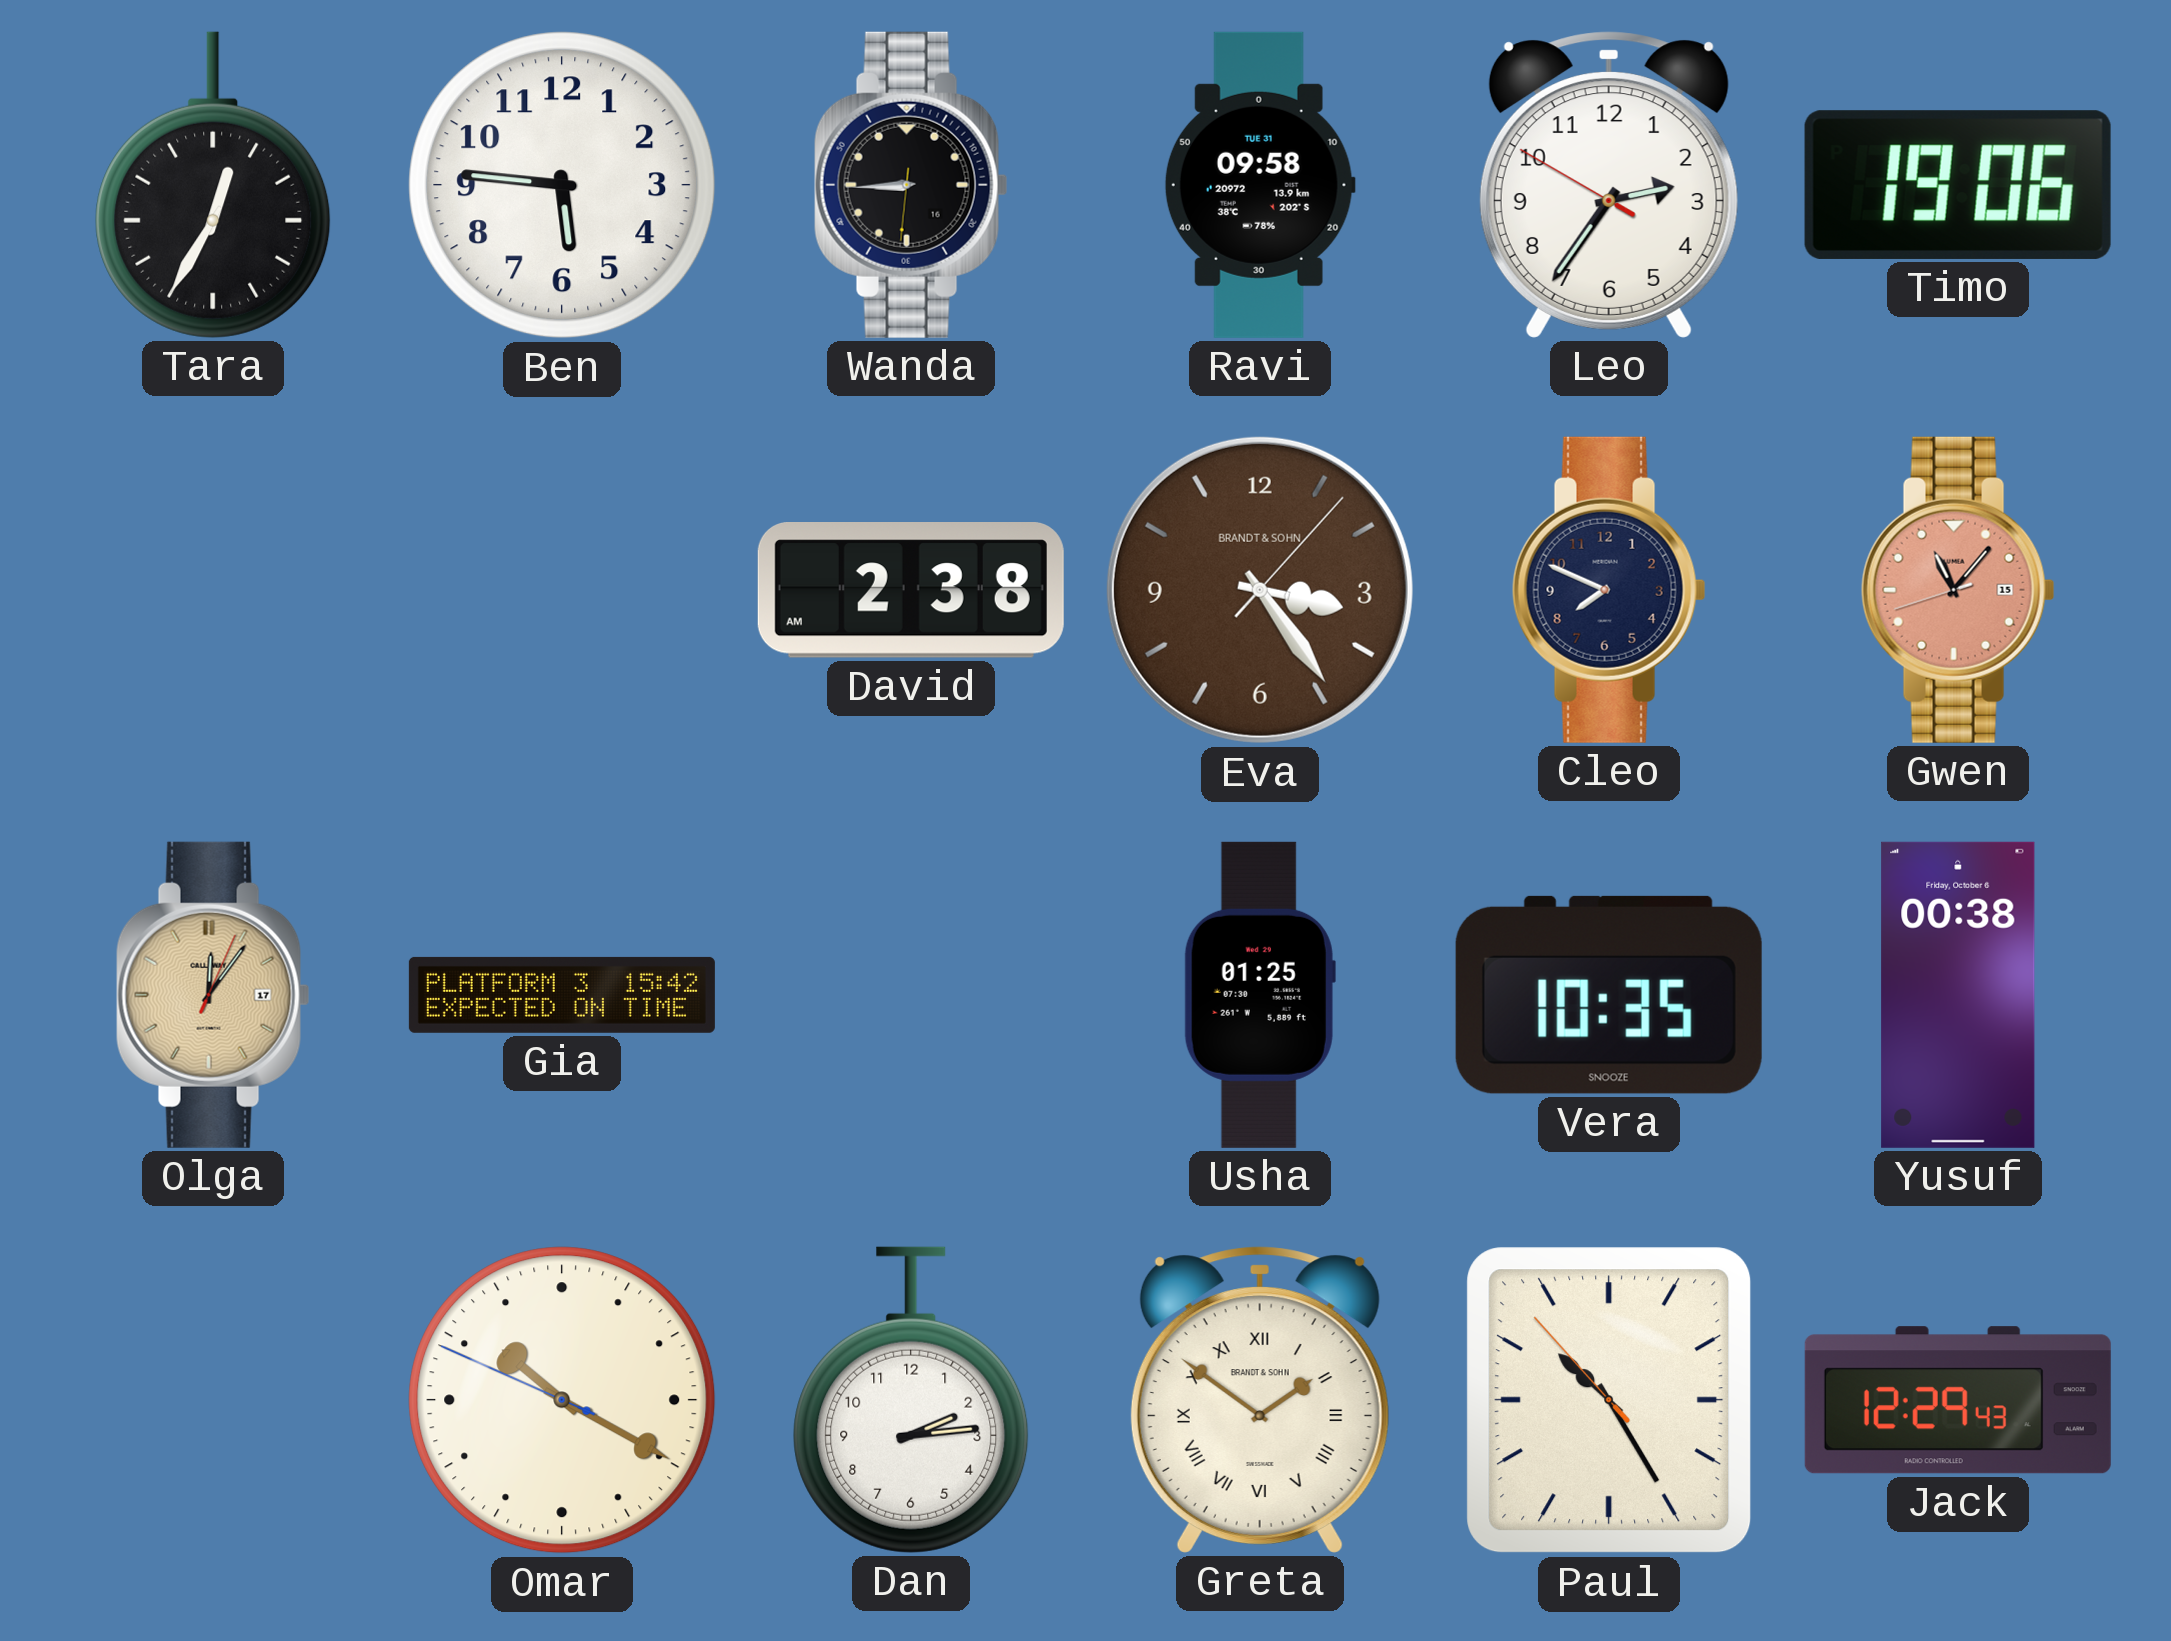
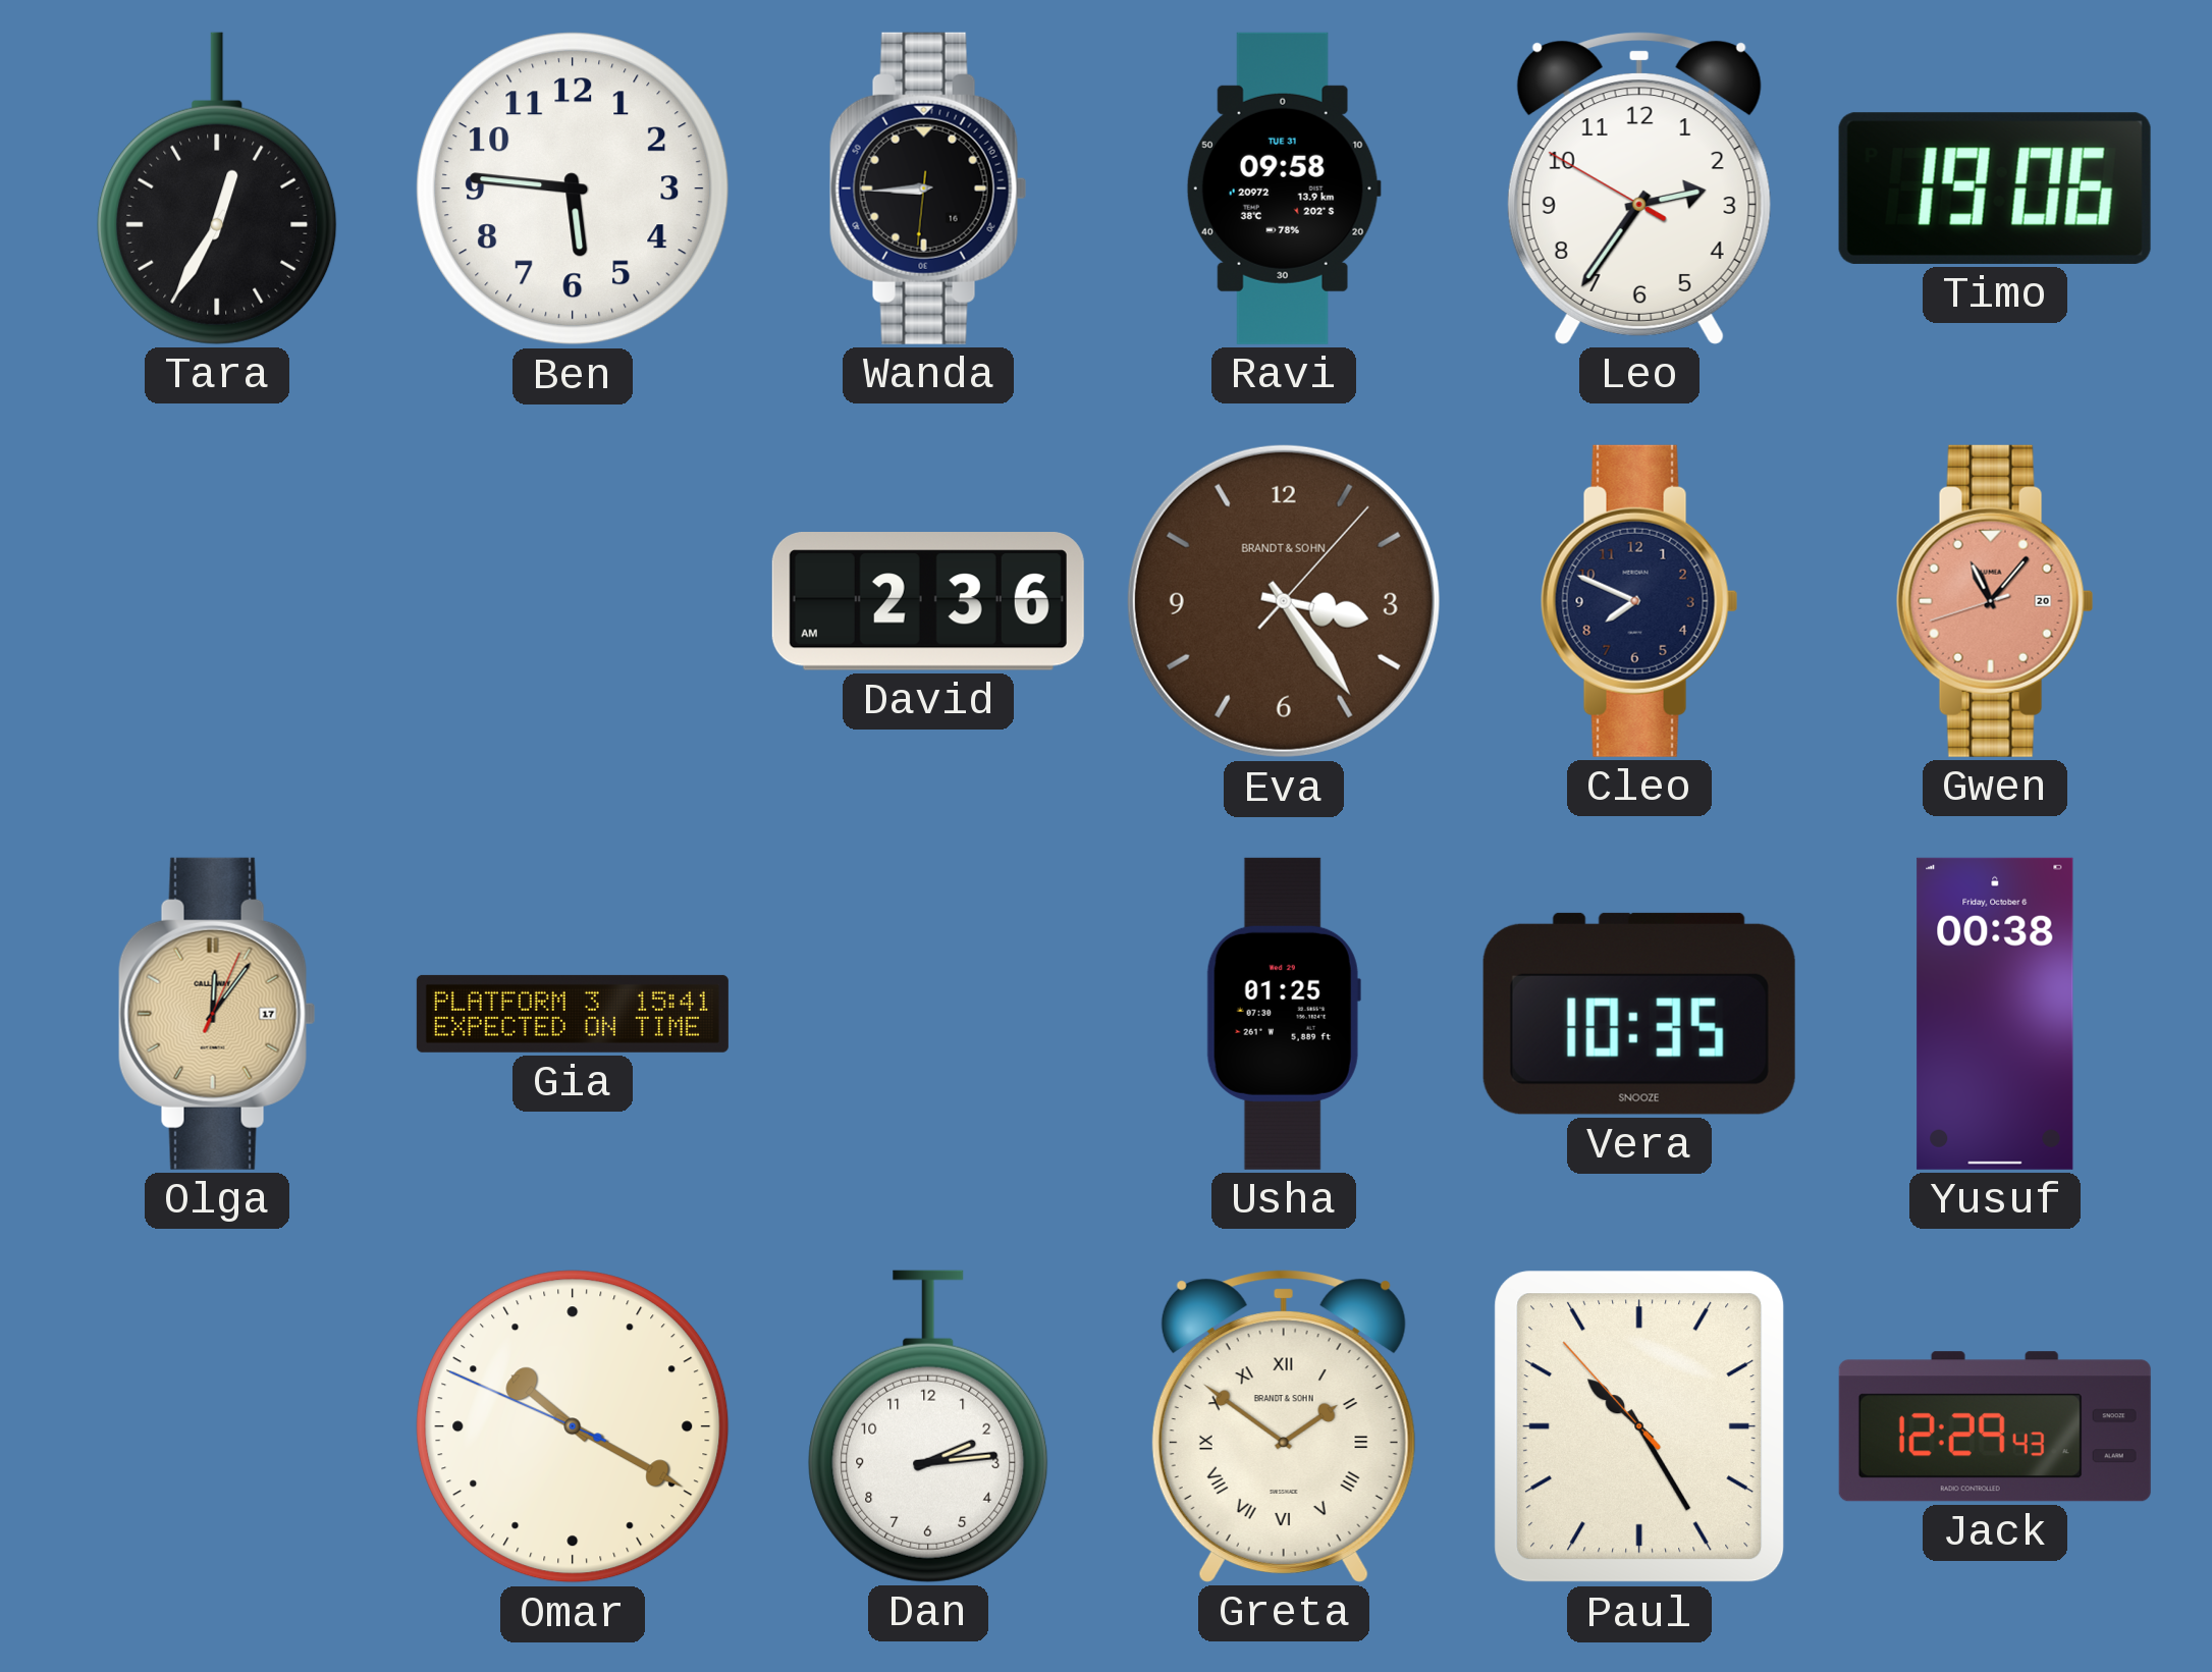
David: 2:38 -> 2:36 (928, 602)
Gwen date: 15 -> 20 (1995, 601)
Gia: 15:42 -> 15:41 (573, 1014)
